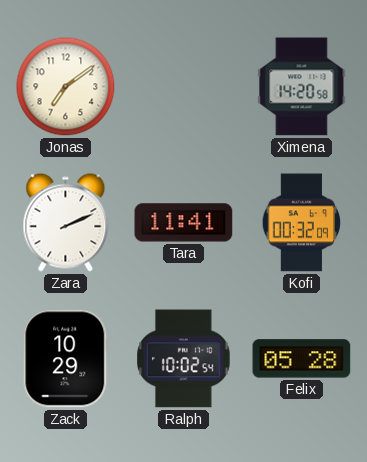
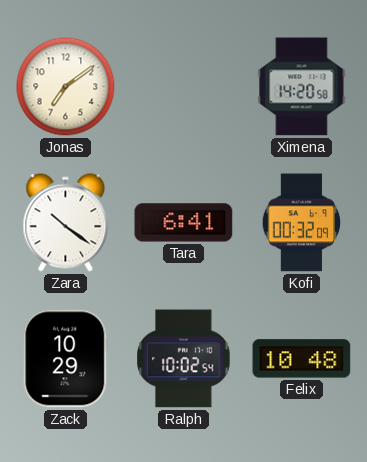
Zara: 2:11 -> 10:21 (66, 223)
Tara: 11:41 -> 6:41 (184, 223)
Felix: 05:28 -> 10:48 (302, 359)
